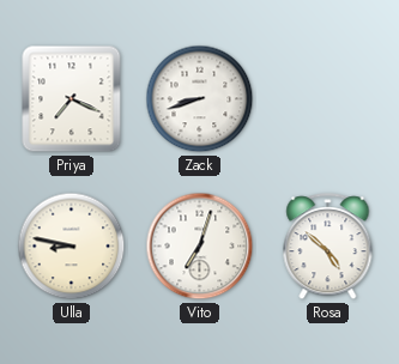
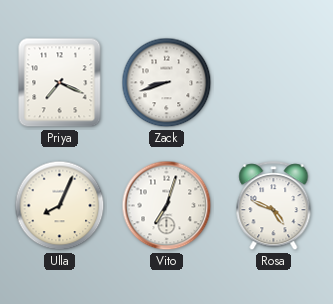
Ulla: 8:47 -> 8:04 (60, 206)
Rosa: 4:52 -> 4:49 (274, 206)
